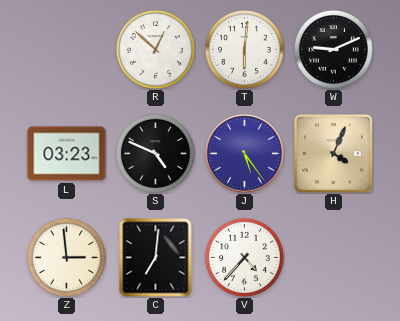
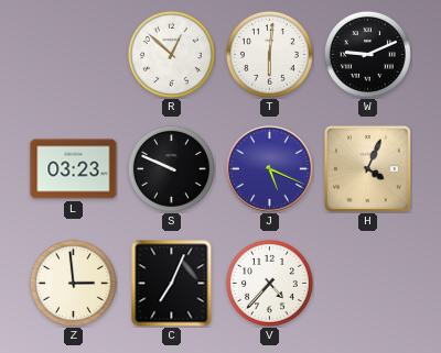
S: 4:49 -> 9:49 (171, 168)
J: 5:24 -> 5:19 (270, 169)
C: 7:01 -> 7:04 (172, 284)
